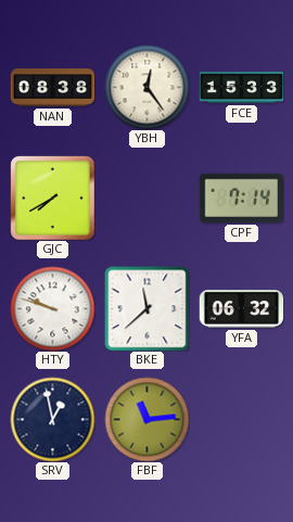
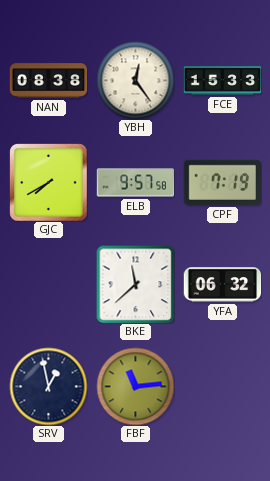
ELB: none -> 9:57 (135, 183)
CPF: 7:14 -> 7:19 (222, 182)
HTY: 9:48 -> none (52, 308)
